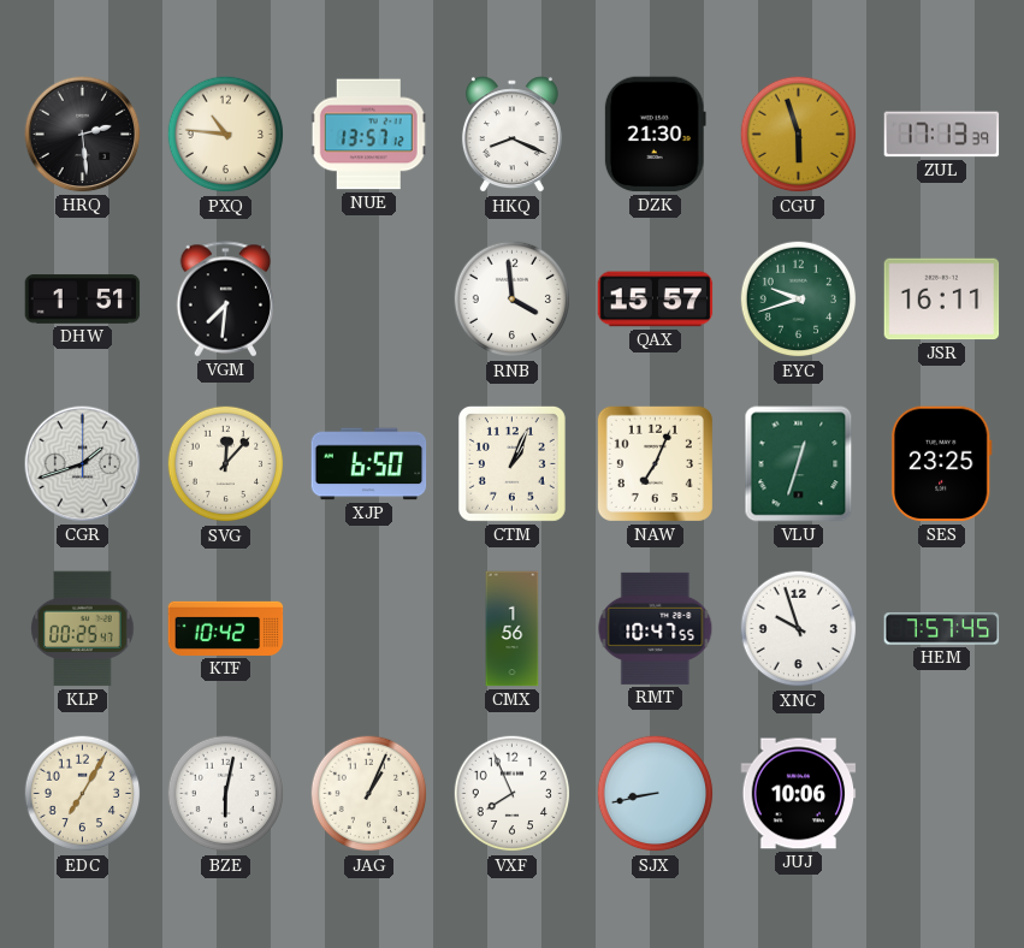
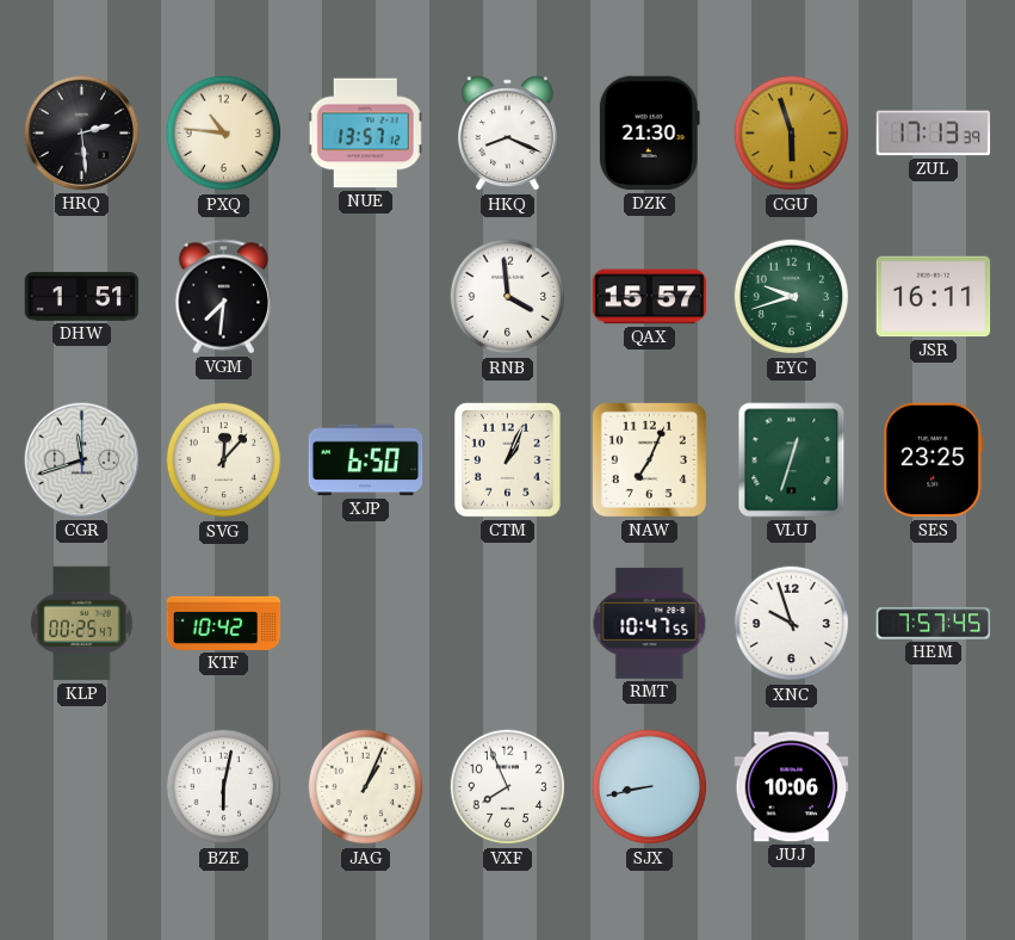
CGR: 1:42 -> 11:42 (82, 460)
CMX: 1:56 -> none (513, 629)
EDC: 7:05 -> none (83, 794)
